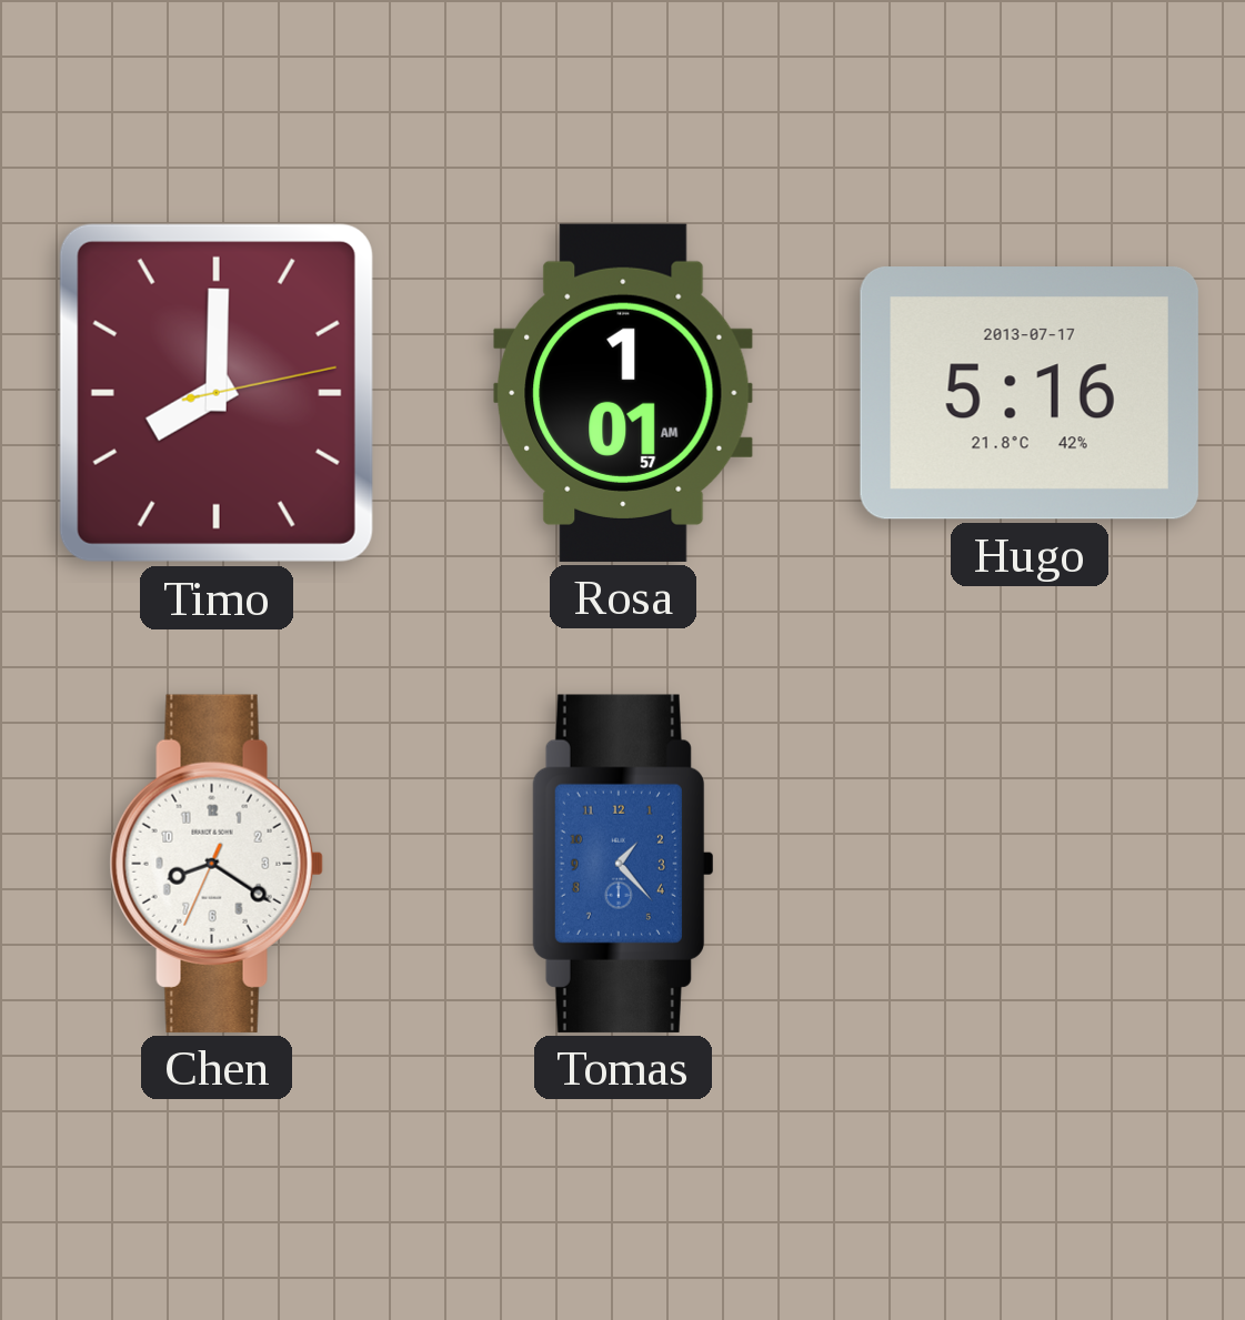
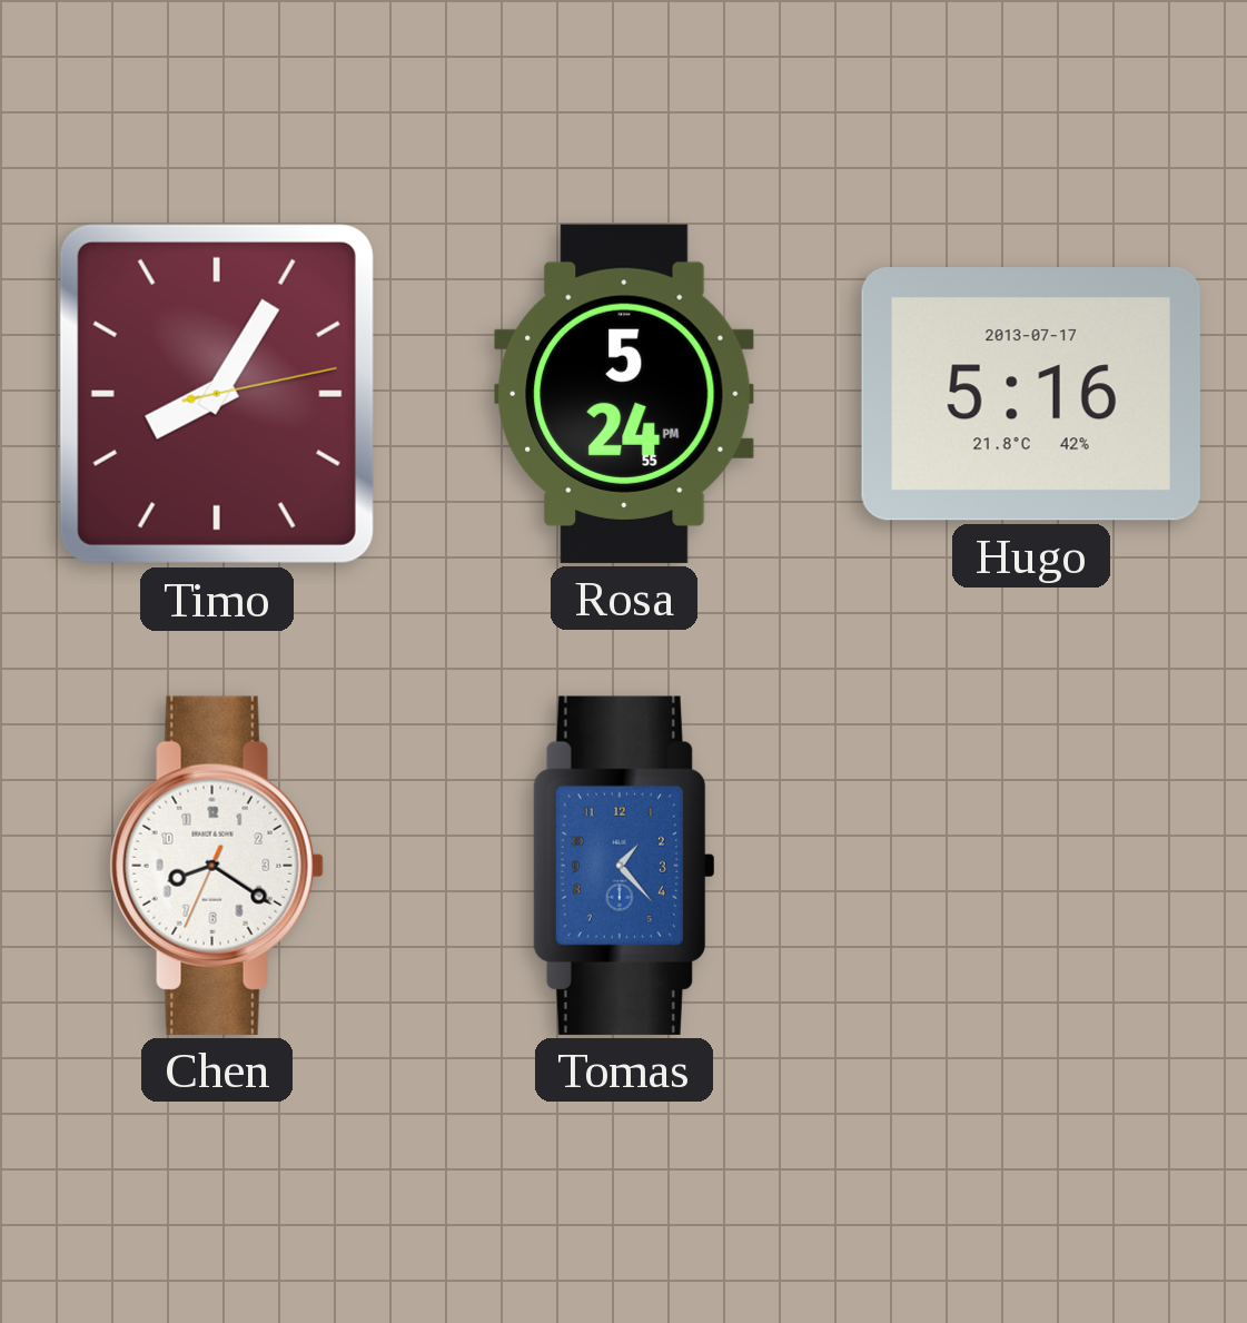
Timo: 8:00 -> 8:05 (217, 394)
Rosa: 1:01 -> 5:24 (624, 394)
